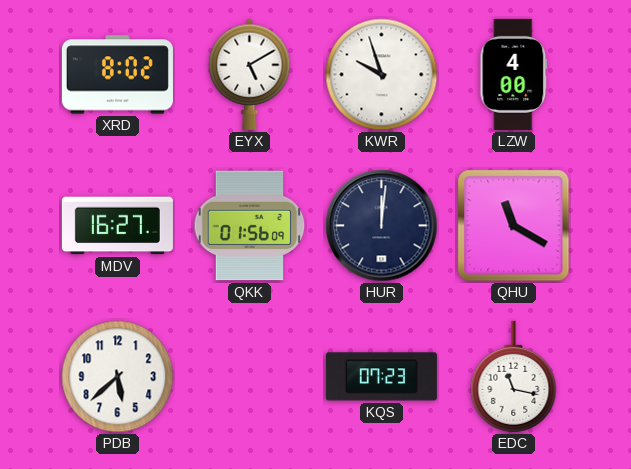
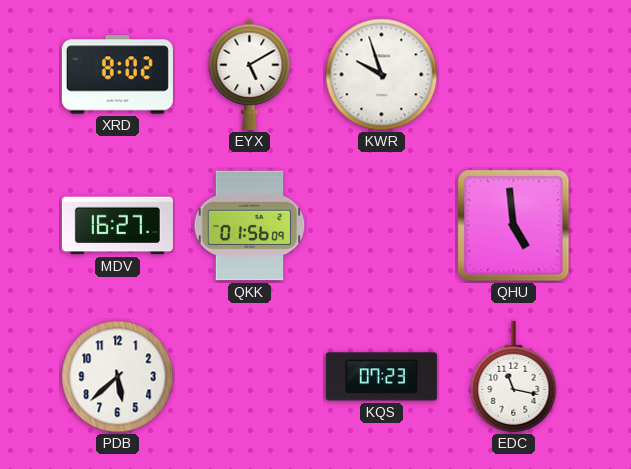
LZW: 4:00 -> none (514, 74)
HUR: 12:01 -> none (382, 226)
QHU: 11:20 -> 4:59 (514, 226)
